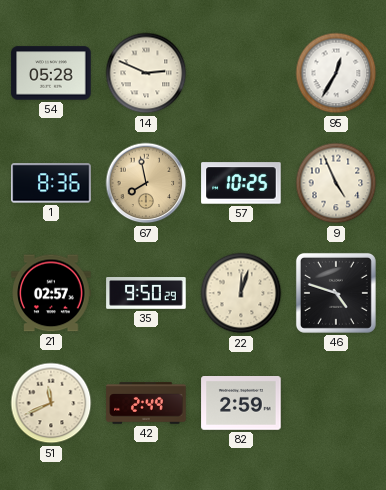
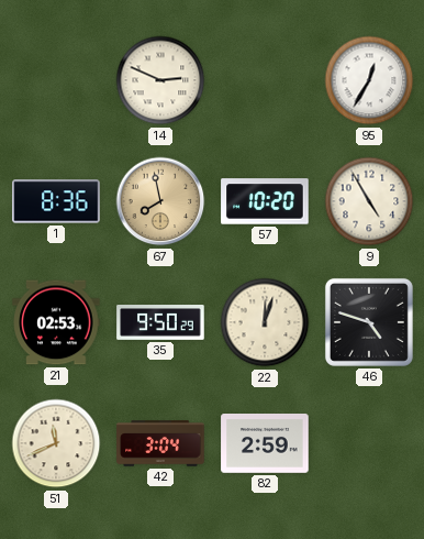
54: 05:28 -> none (51, 73)
57: 10:25 -> 10:20 (265, 201)
9: 4:56 -> 4:55 (369, 201)
21: 02:57 -> 02:53 (56, 322)
42: 2:49 -> 3:04 (160, 443)
